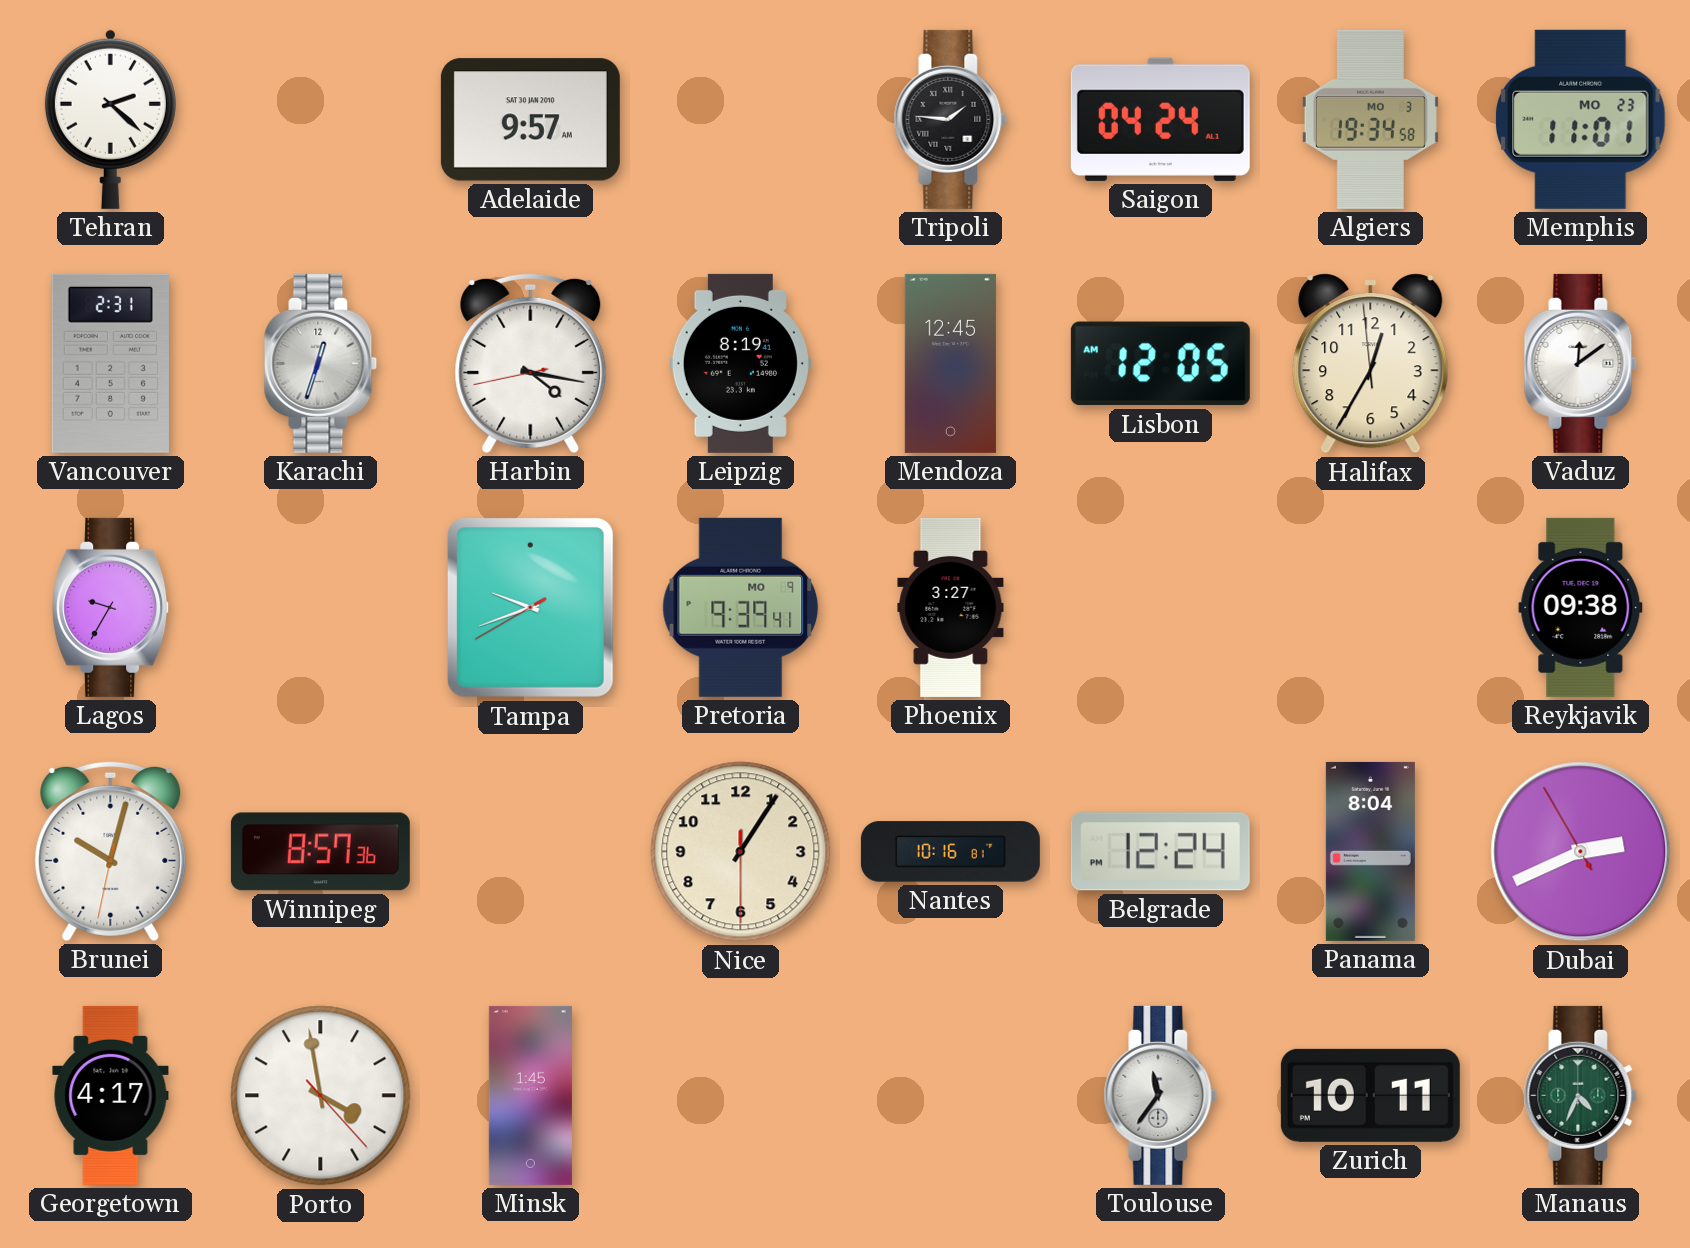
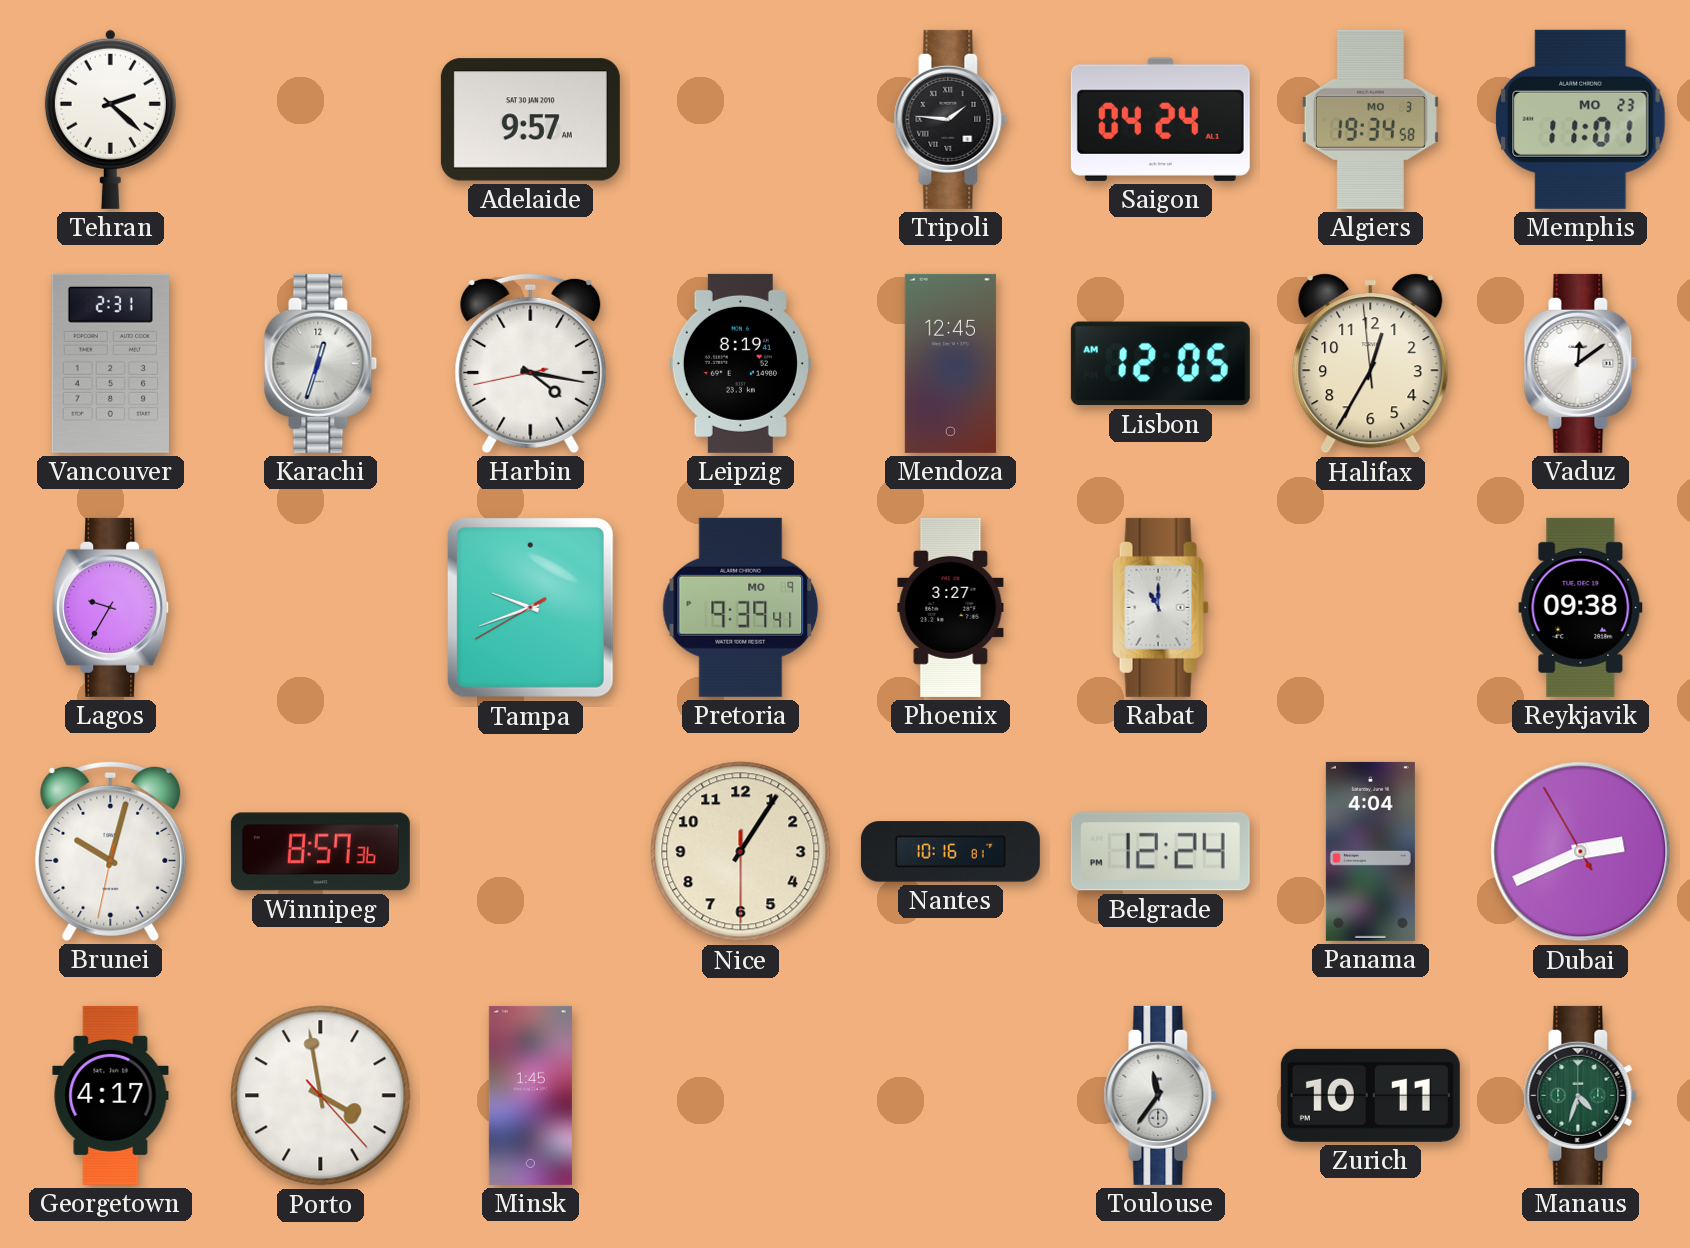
Rabat: none -> 11:00 (1161, 607)
Panama: 8:04 -> 4:04 (1370, 851)
Manaus: 4:34 -> 4:33 (1581, 1095)
